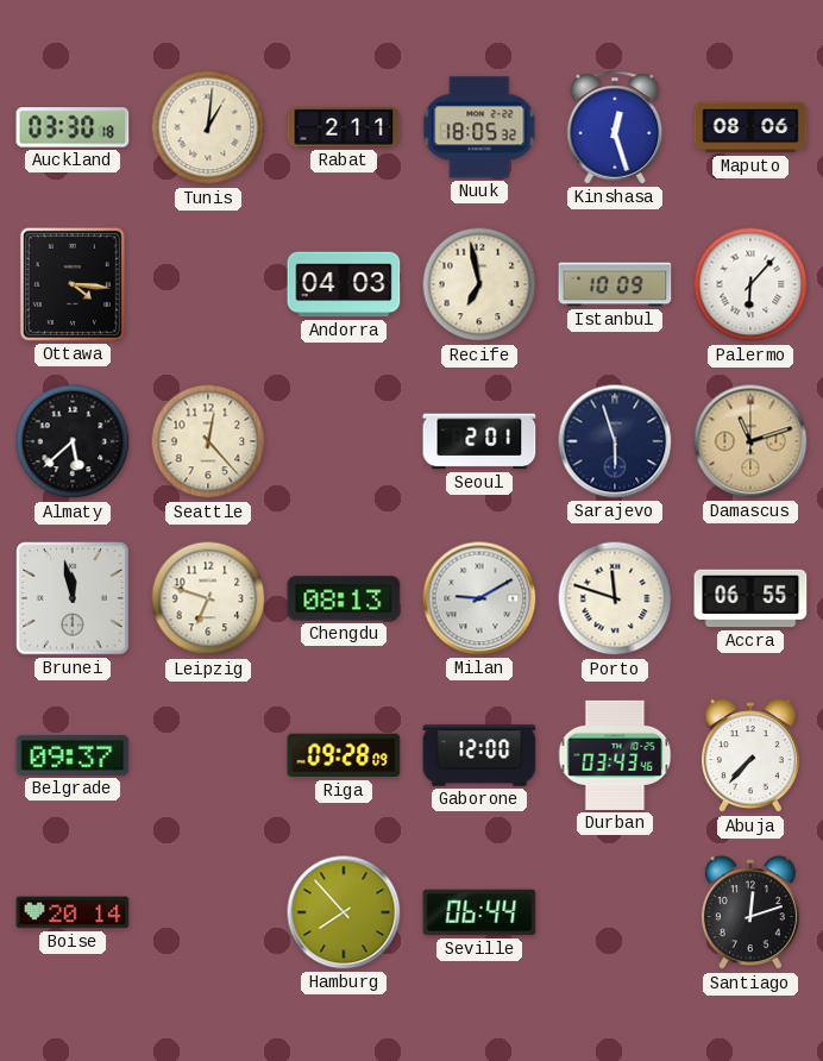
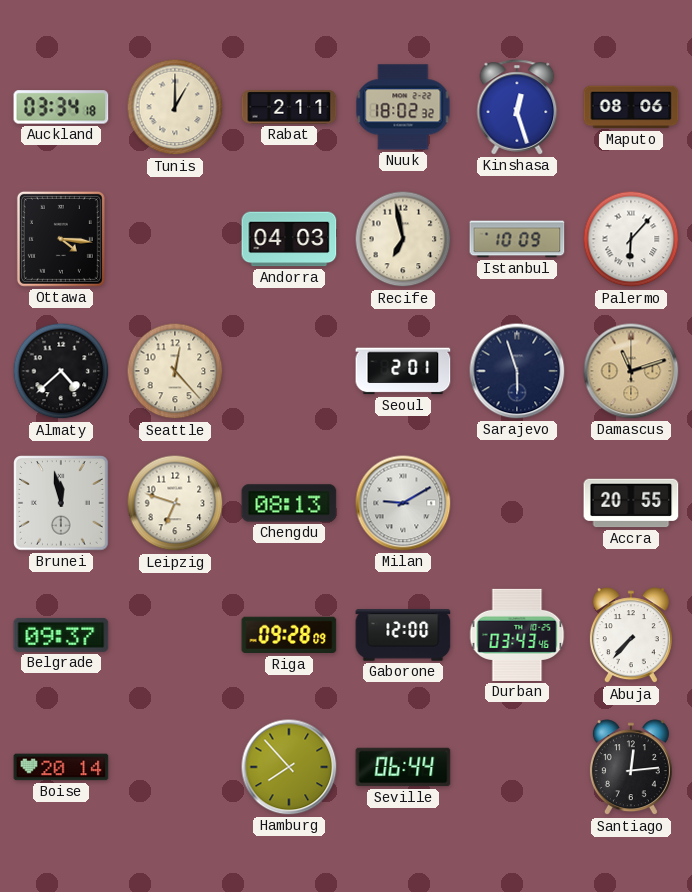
Auckland: 03:30 -> 03:34 (61, 107)
Tunis: 1:01 -> 1:00 (175, 107)
Nuuk: 18:05 -> 18:02 (403, 107)
Almaty: 5:38 -> 4:38 (61, 371)
Porto: 11:48 -> none (615, 598)
Accra: 06:55 -> 20:55 (631, 503)
Santiago: 12:12 -> 12:14 (631, 768)
